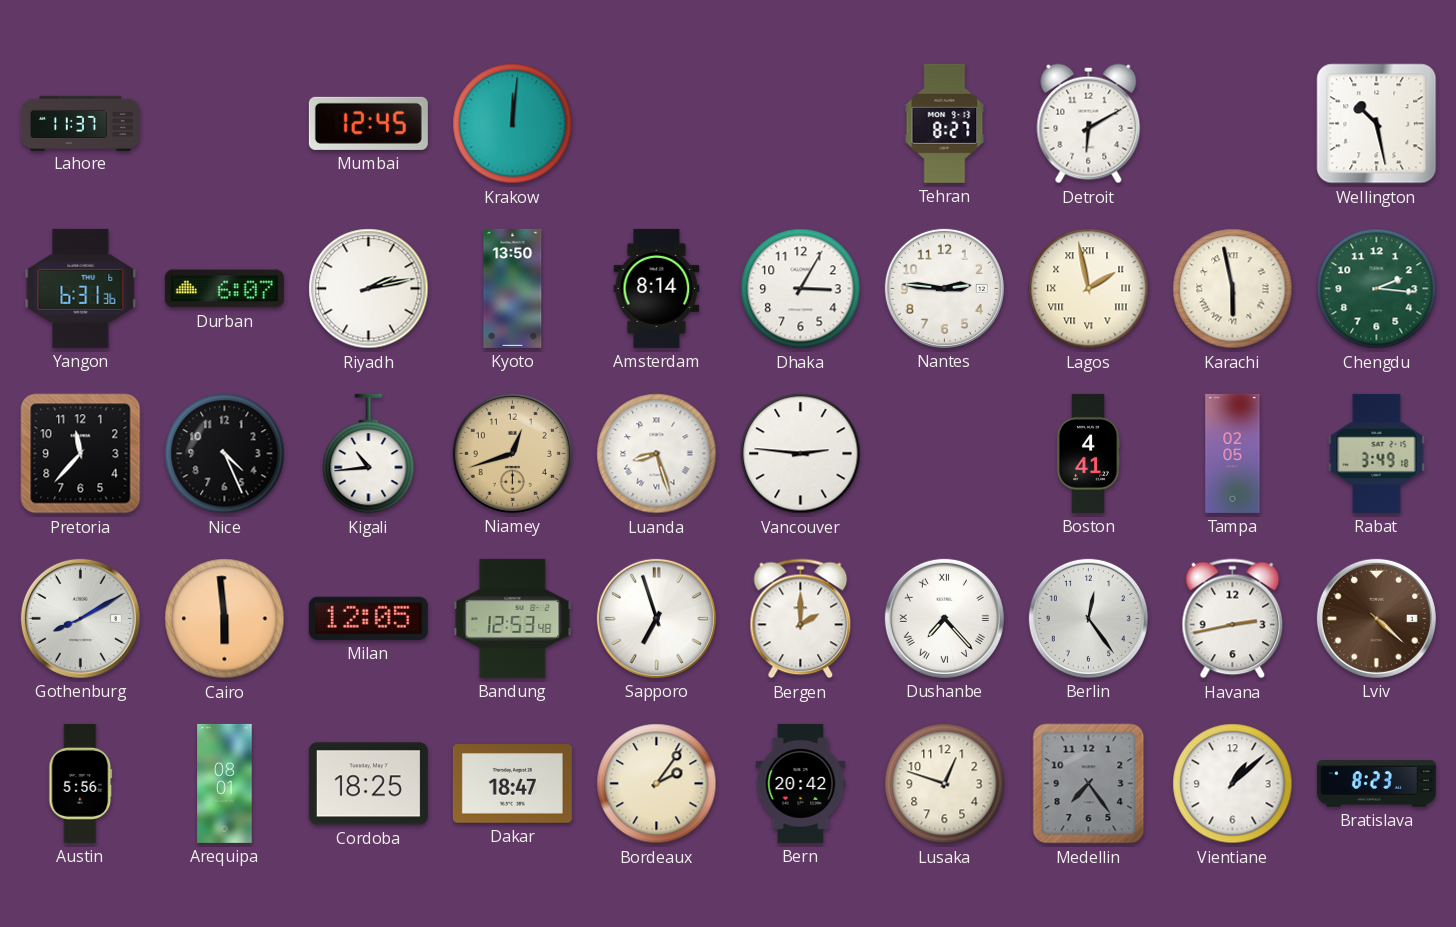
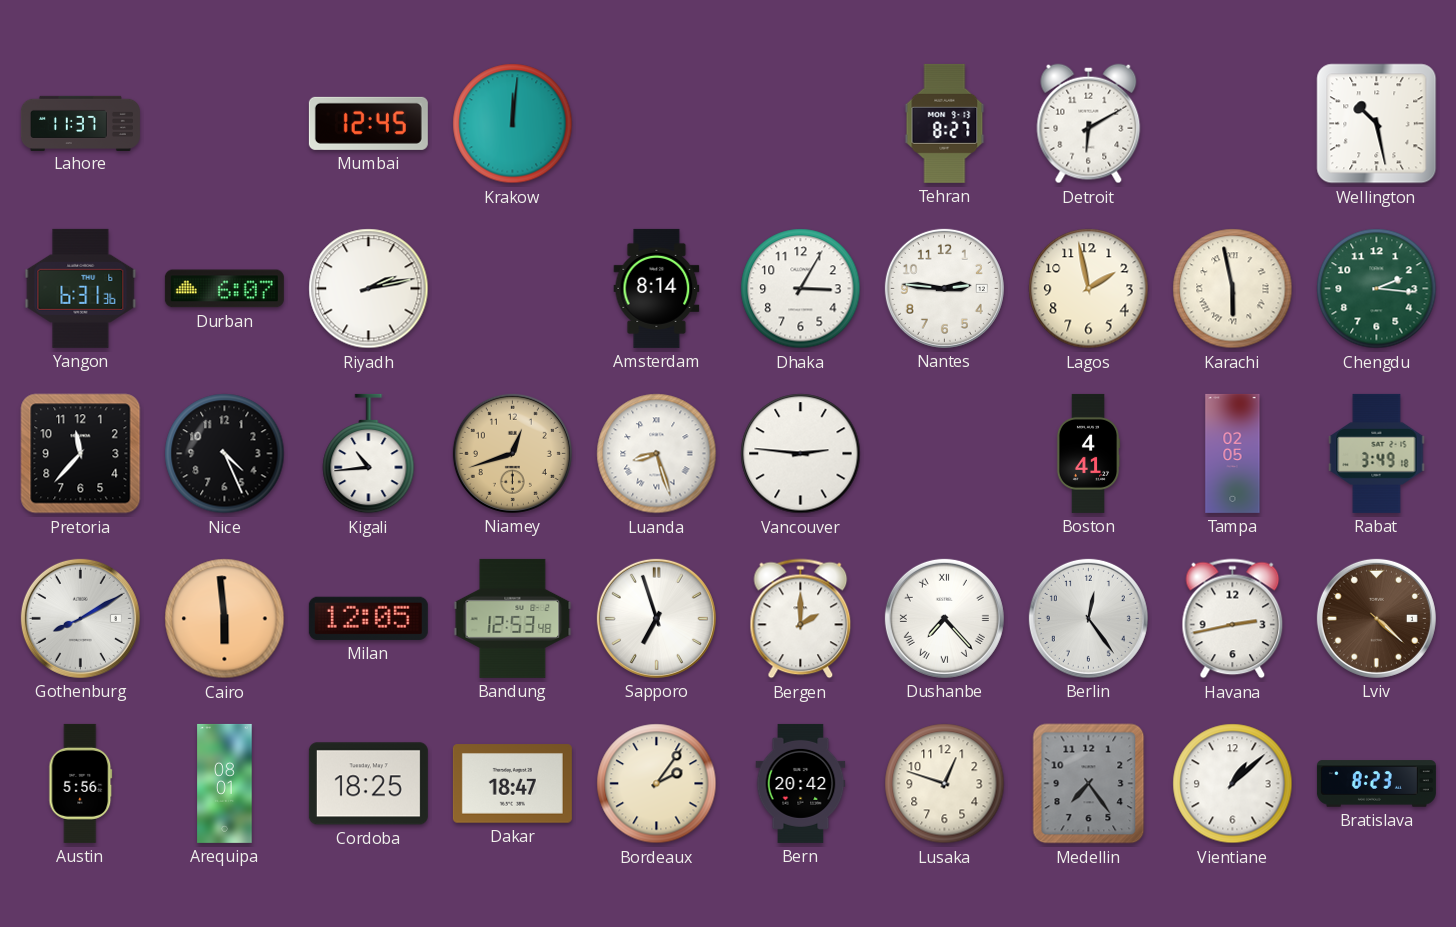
Kyoto: 13:50 -> none (513, 288)
Lagos numerals: Roman -> Arabic (1089, 289)
